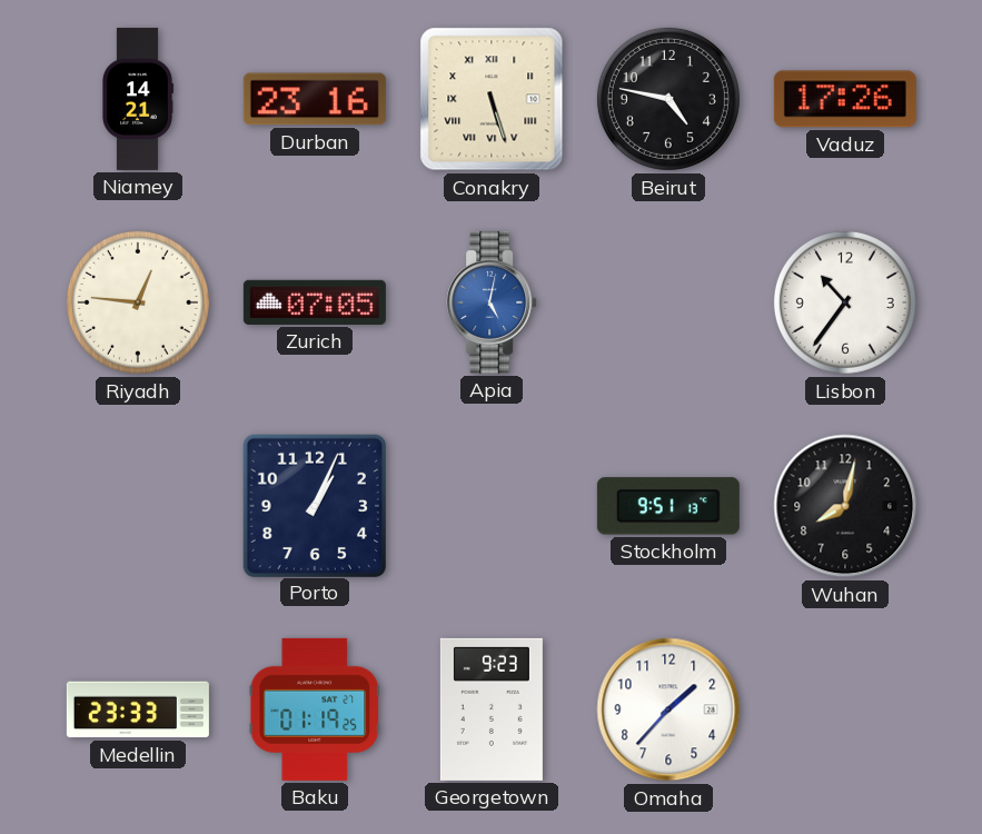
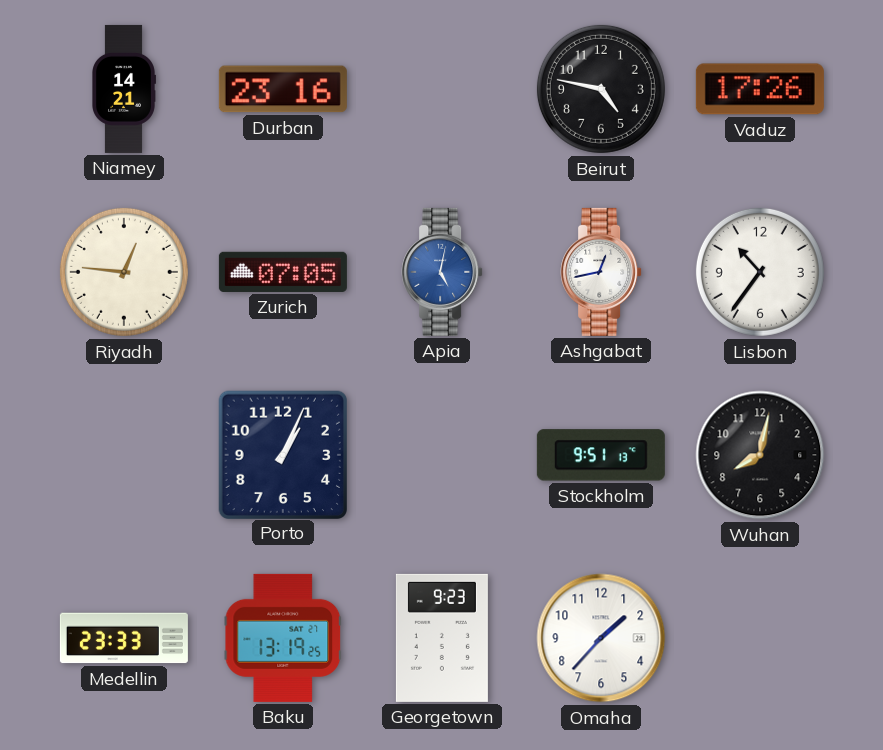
Conakry: 5:27 -> none (492, 99)
Ashgabat: none -> 12:43 (601, 272)
Baku: 01:19 -> 13:19 (283, 638)
